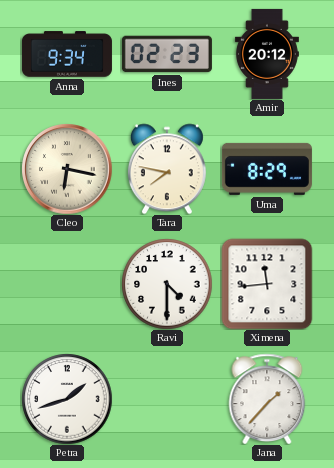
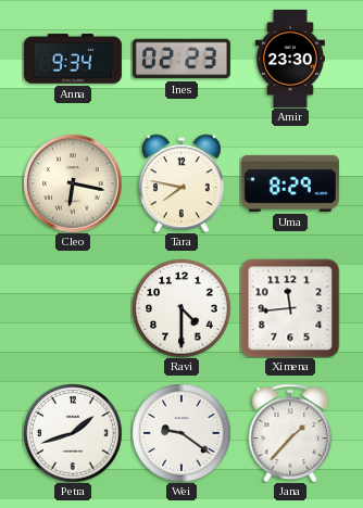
Amir: 20:12 -> 23:30 (290, 59)
Wei: none -> 9:21 (181, 433)
